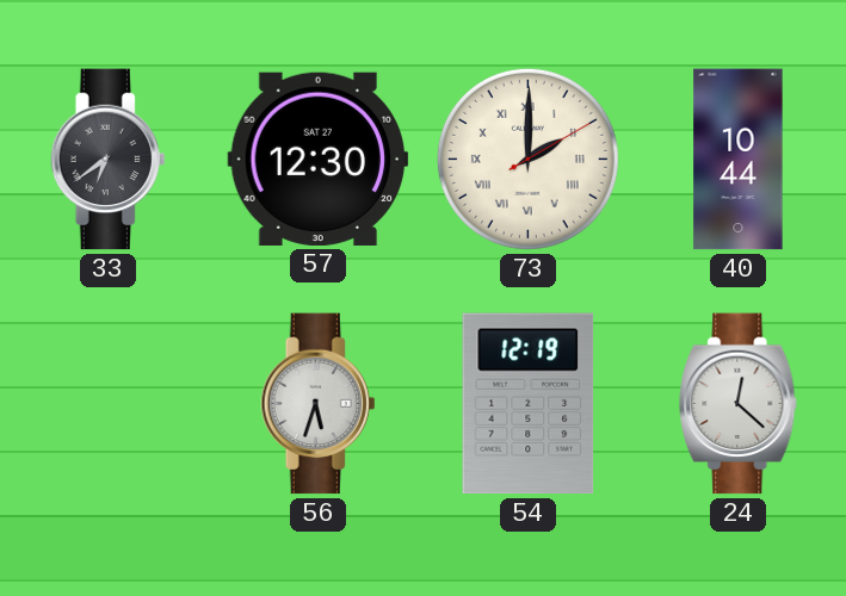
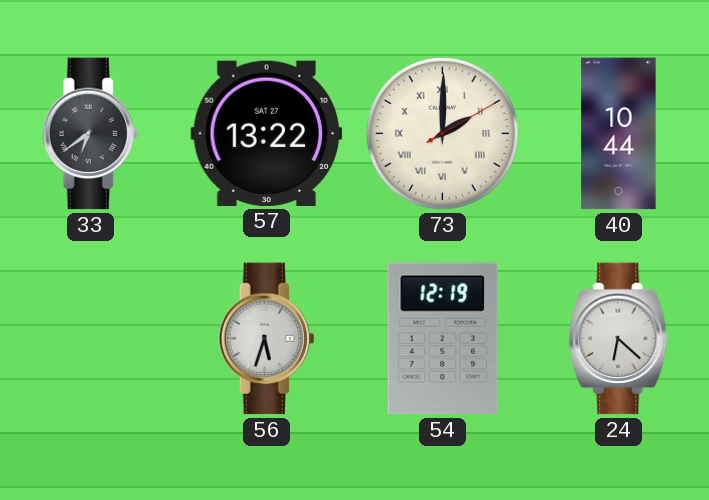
57: 12:30 -> 13:22 (267, 133)
24: 12:22 -> 6:22 (619, 339)
